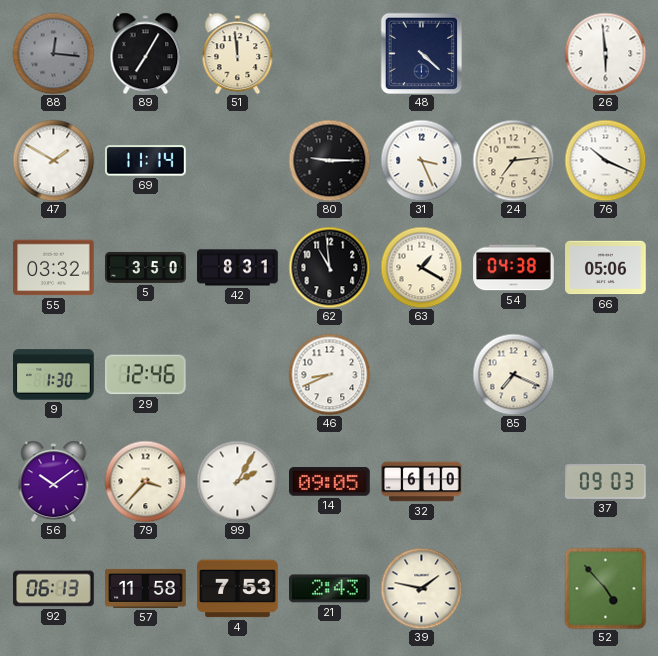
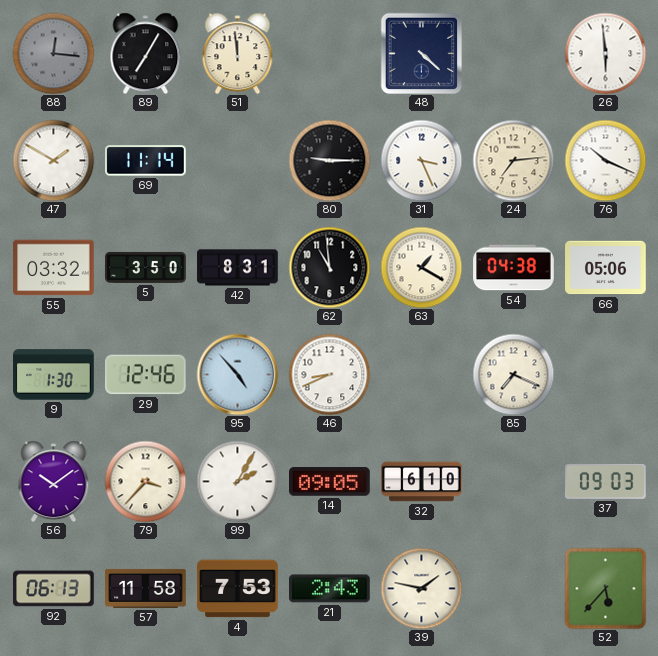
95: none -> 4:53 (237, 374)
52: 4:53 -> 5:37 (605, 588)
